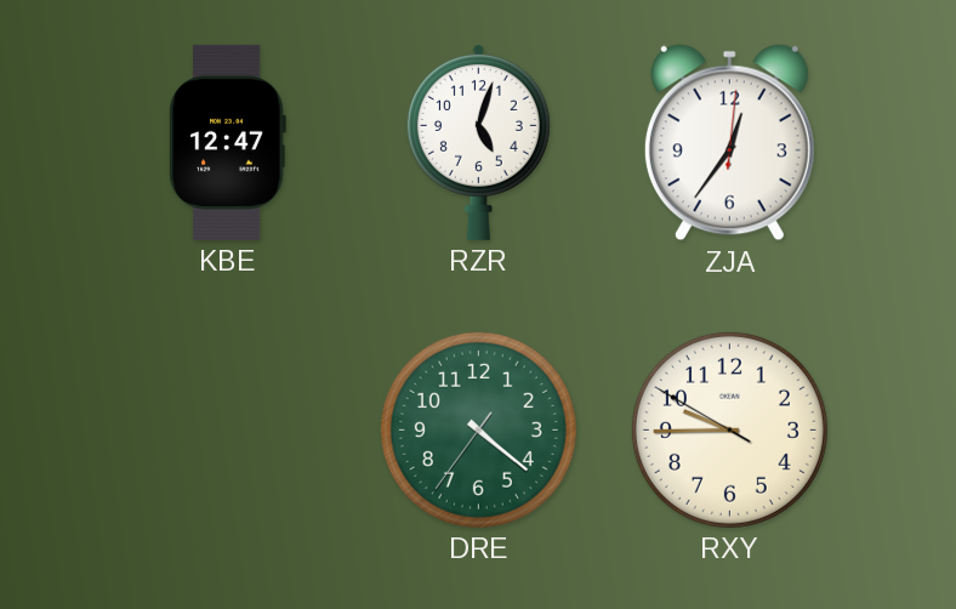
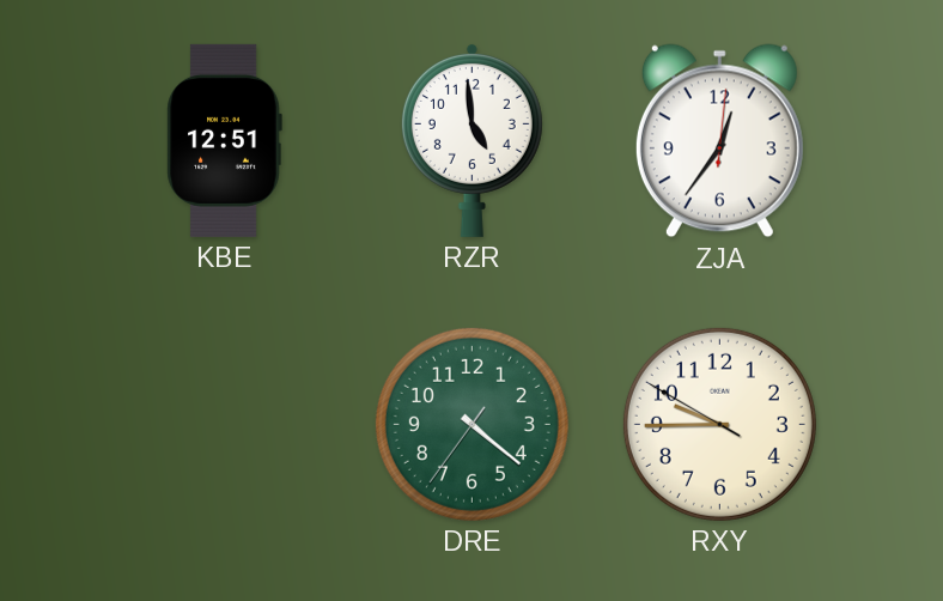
KBE: 12:47 -> 12:51 (224, 140)
RZR: 5:03 -> 4:59 (471, 140)
